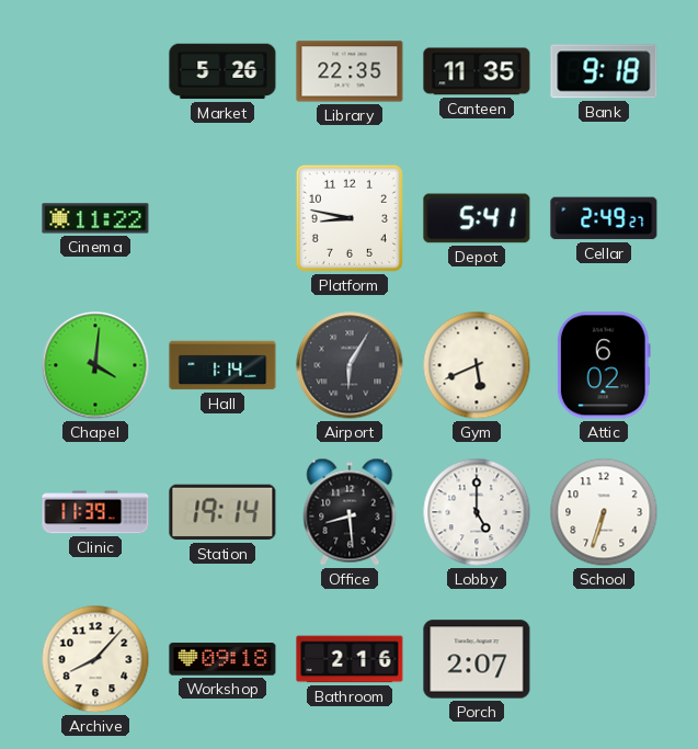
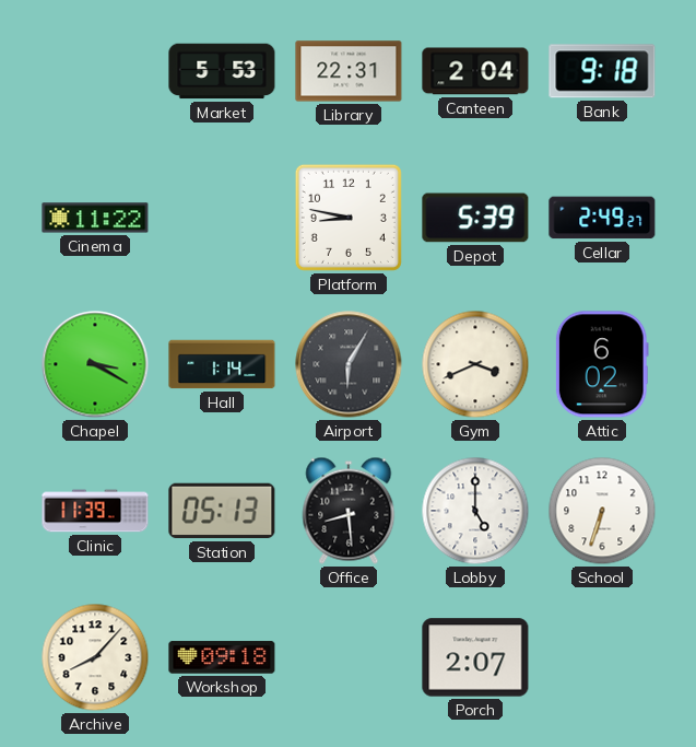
Market: 5:26 -> 5:53 (222, 71)
Library: 22:35 -> 22:31 (349, 71)
Canteen: 11:35 -> 2:04 (475, 71)
Depot: 5:41 -> 5:39 (475, 218)
Chapel: 4:01 -> 3:20 (95, 364)
Gym: 5:41 -> 3:41 (475, 364)
Station: 19:14 -> 05:13 (222, 511)
Bathroom: 2:16 -> none (350, 659)
